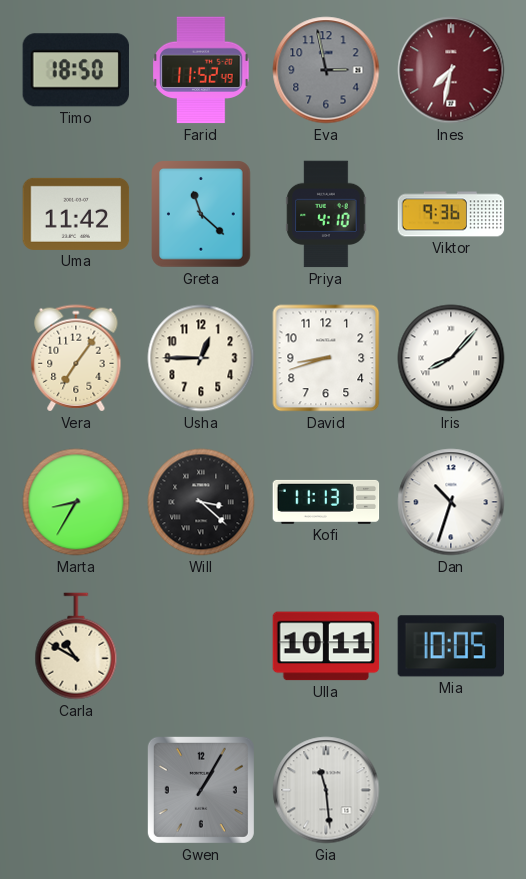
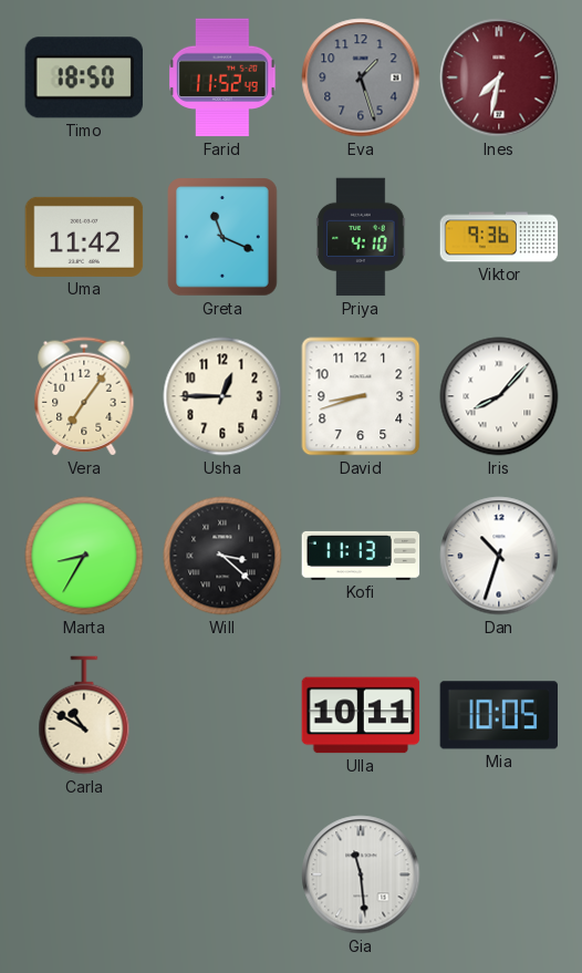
Eva: 2:58 -> 1:27 (361, 77)
Greta: 11:22 -> 11:19 (224, 237)
Gwen: 1:05 -> none (201, 790)
